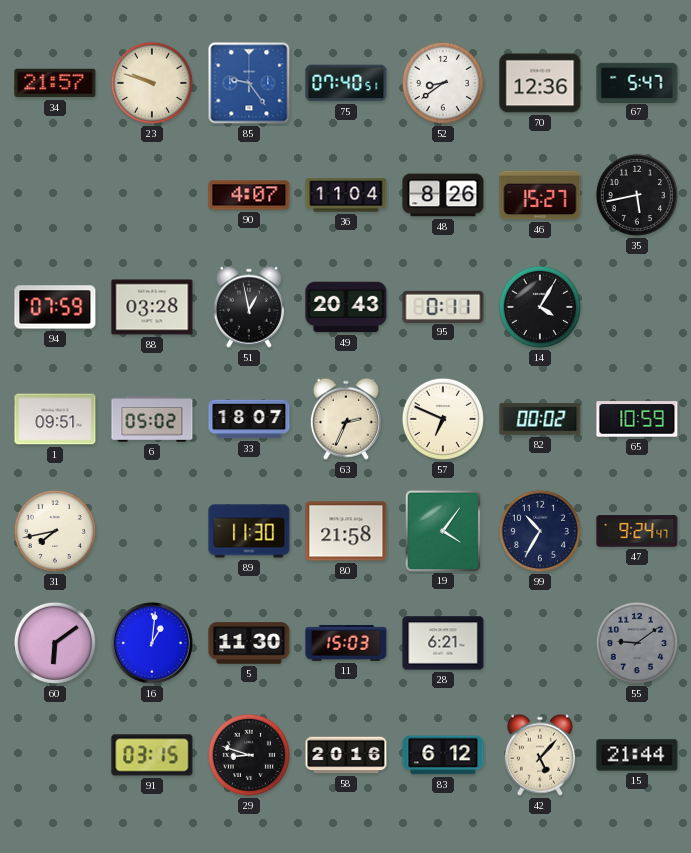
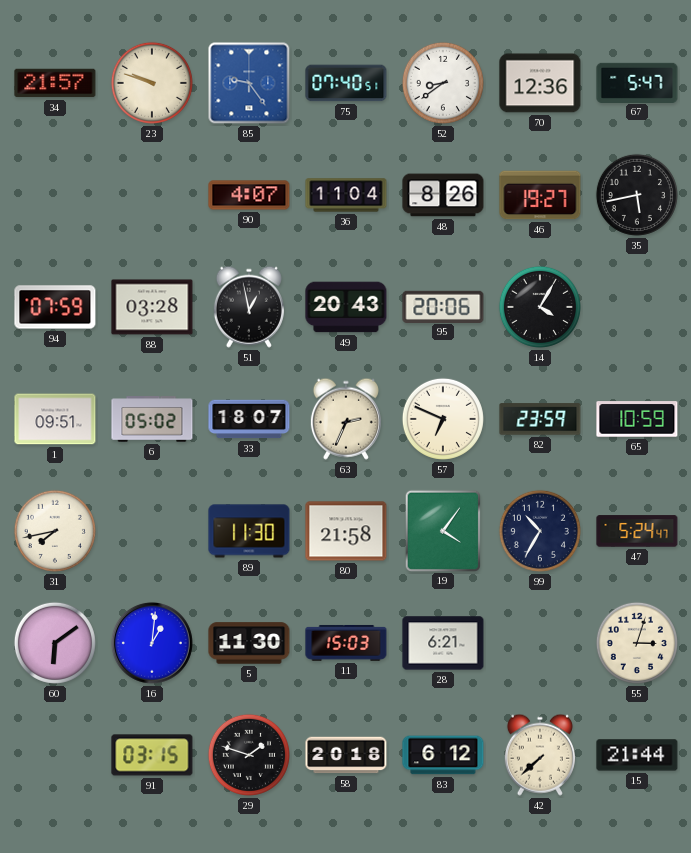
46: 15:27 -> 19:27 (540, 195)
95: 0:11 -> 20:06 (443, 306)
82: 00:02 -> 23:59 (540, 419)
47: 9:24 -> 5:24 (637, 531)
55: 9:09 -> 3:03 (637, 643)
55 dial: grey -> cream (637, 643)
29: 8:48 -> 1:48 (249, 755)
58: 20:16 -> 20:18 (346, 755)
42: 5:07 -> 7:38 (540, 755)
